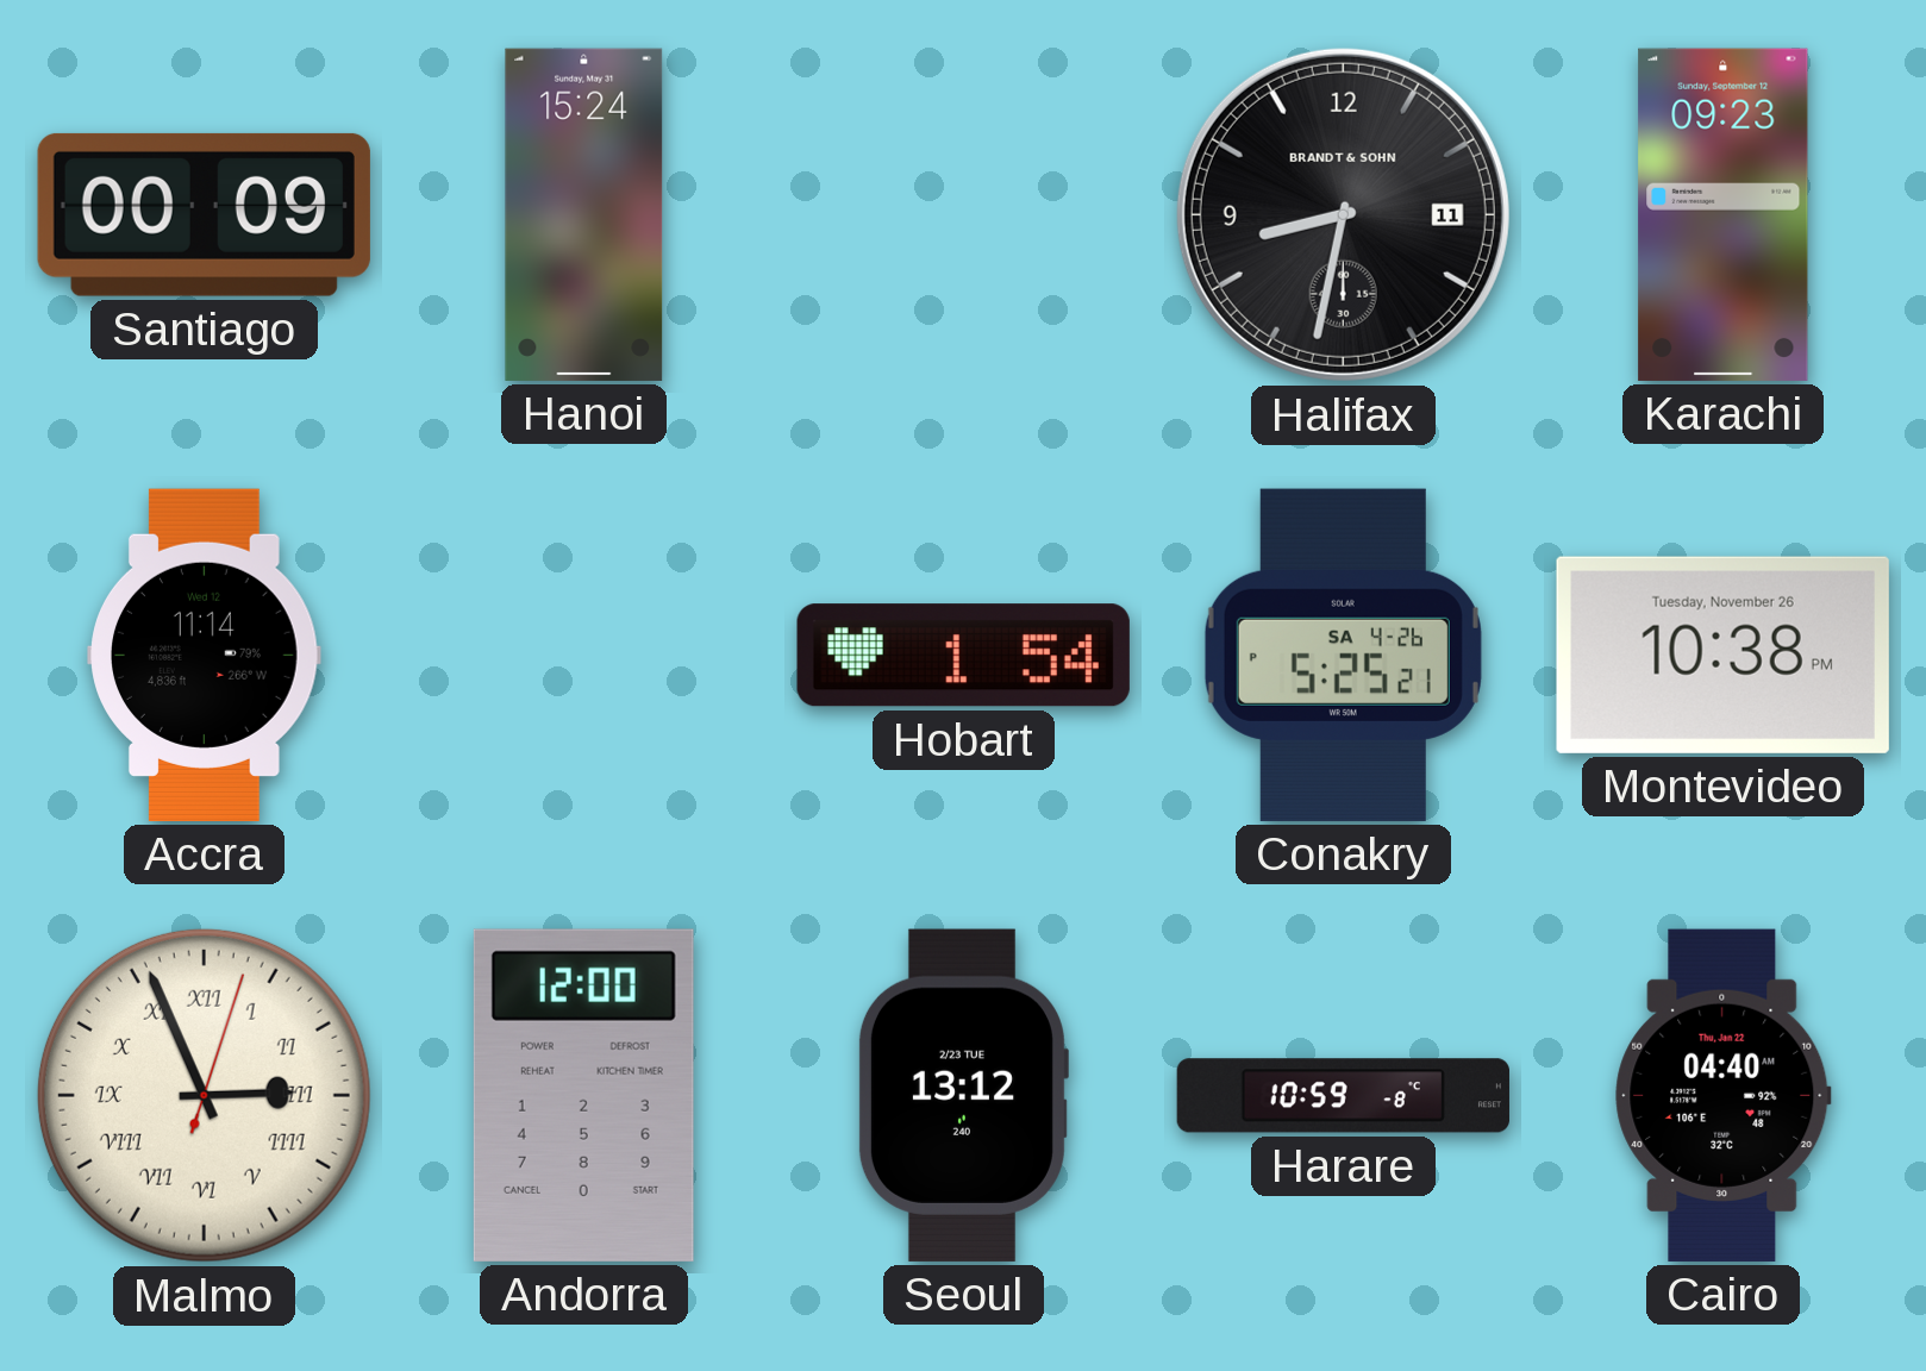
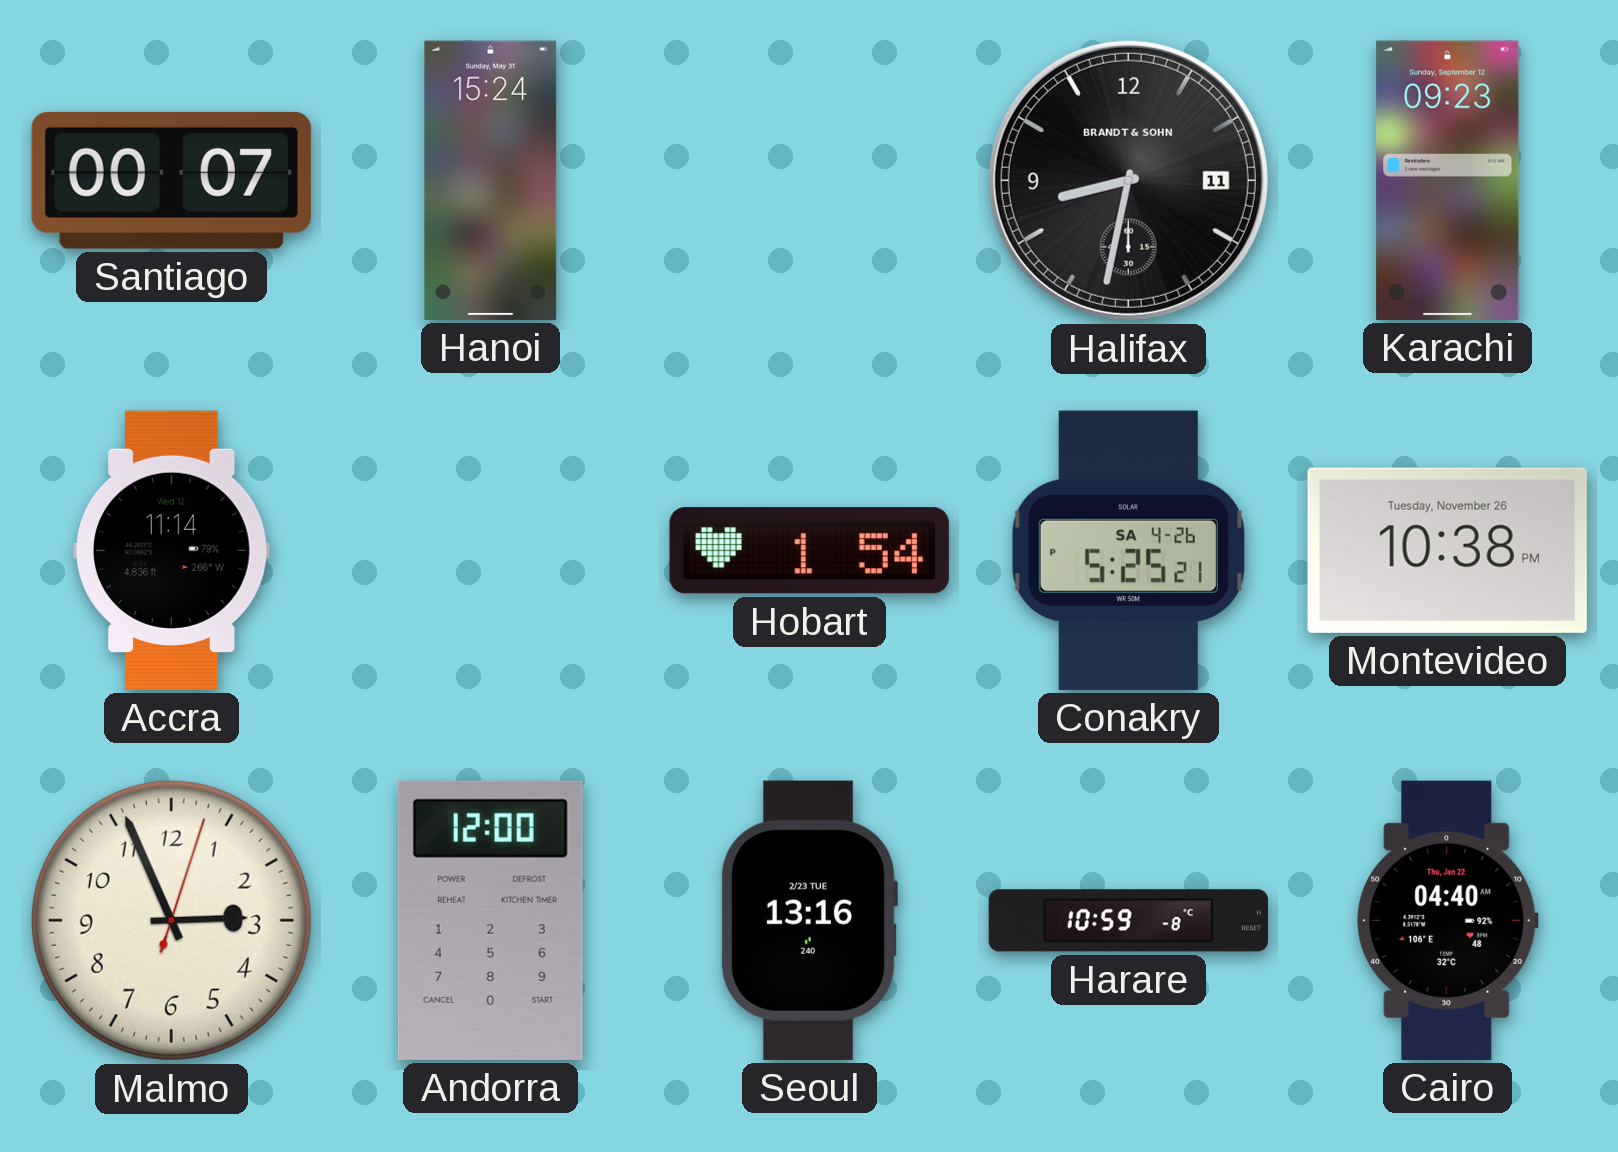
Santiago: 00:09 -> 00:07 (171, 180)
Malmo numerals: Roman -> Arabic (171, 920)
Seoul: 13:12 -> 13:16 (809, 920)
